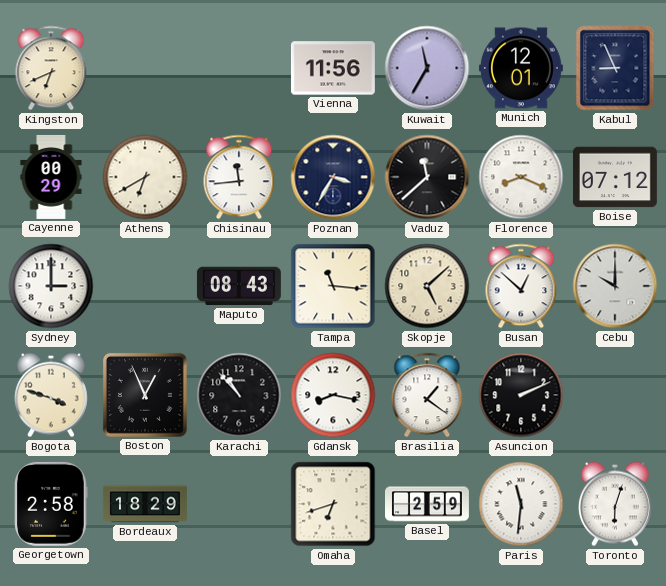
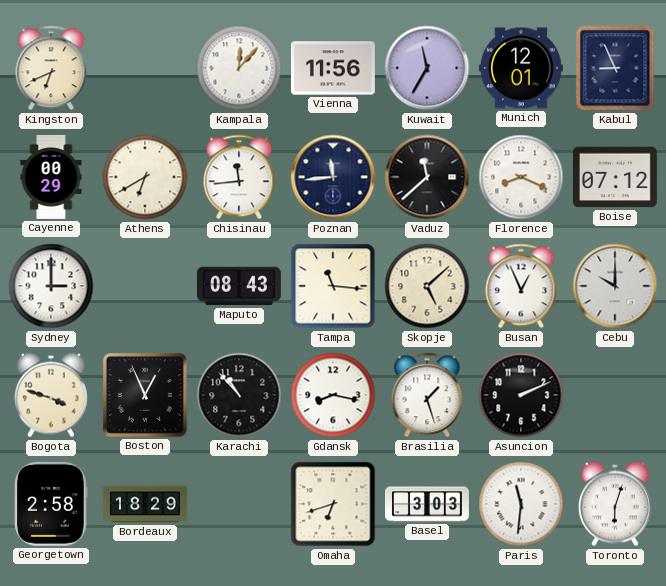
Kampala: none -> 12:07 (239, 68)
Poznan: 3:35 -> 11:44 (333, 177)
Busan: 12:52 -> 12:56 (521, 286)
Brasilia: 1:21 -> 1:27 (427, 395)
Basel: 2:59 -> 3:03 (428, 504)
